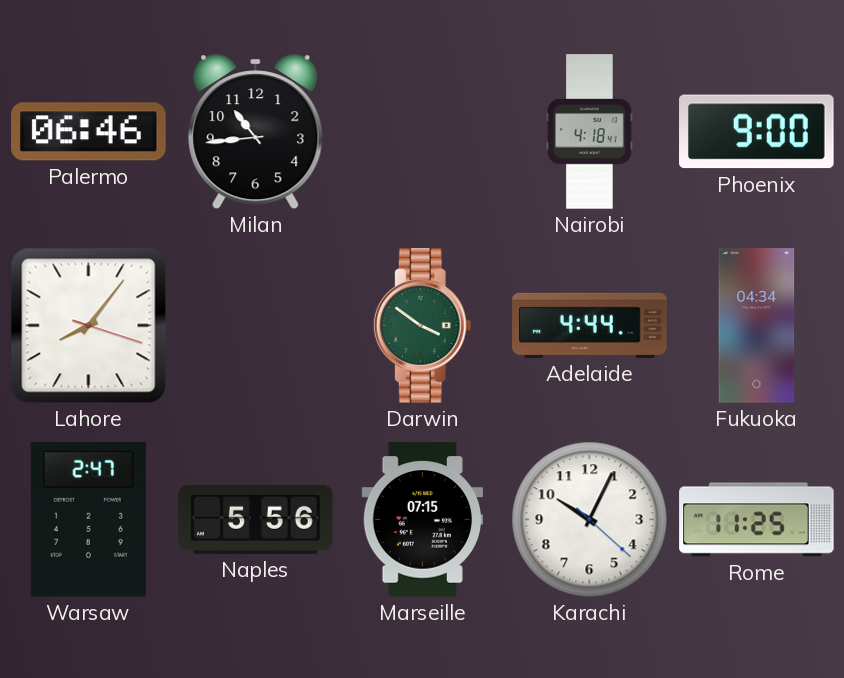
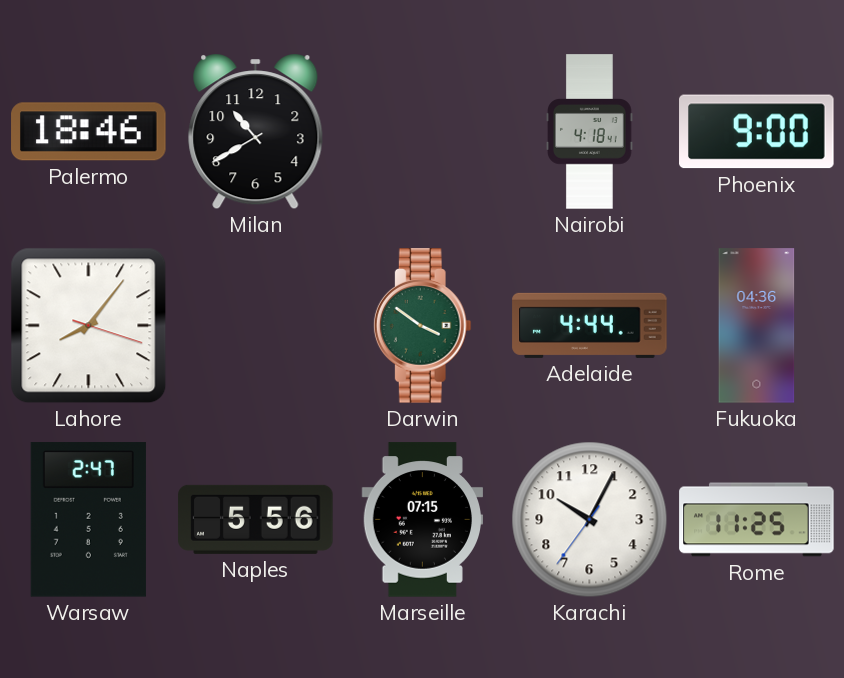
Palermo: 06:46 -> 18:46 (89, 132)
Milan: 10:44 -> 10:40 (256, 132)
Fukuoka: 04:34 -> 04:36 (757, 326)
Karachi: 10:04:22 -> 10:04:36 (590, 520)
